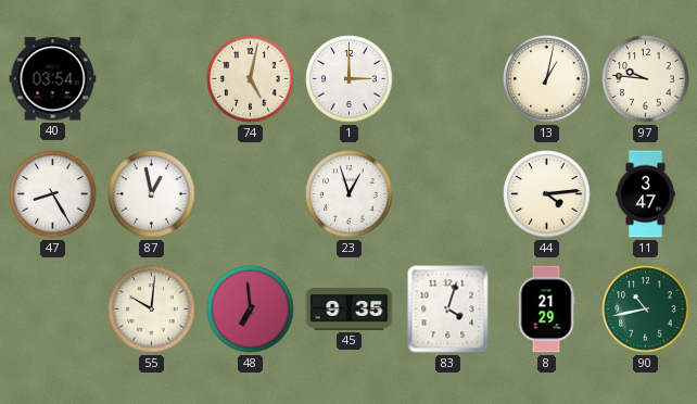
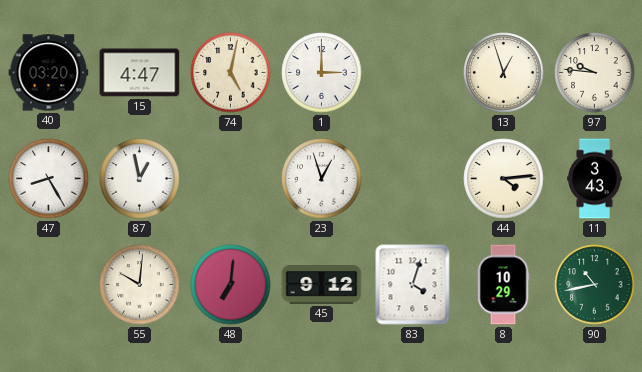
40: 03:54 -> 03:20 (49, 73)
15: none -> 4:47 (140, 73)
13: 1:02 -> 12:57 (504, 73)
11: 3:47 -> 3:43 (595, 179)
48: 6:59 -> 7:01 (231, 285)
45: 9:35 -> 9:12 (322, 285)
8: 21:29 -> 10:29 (503, 285)
